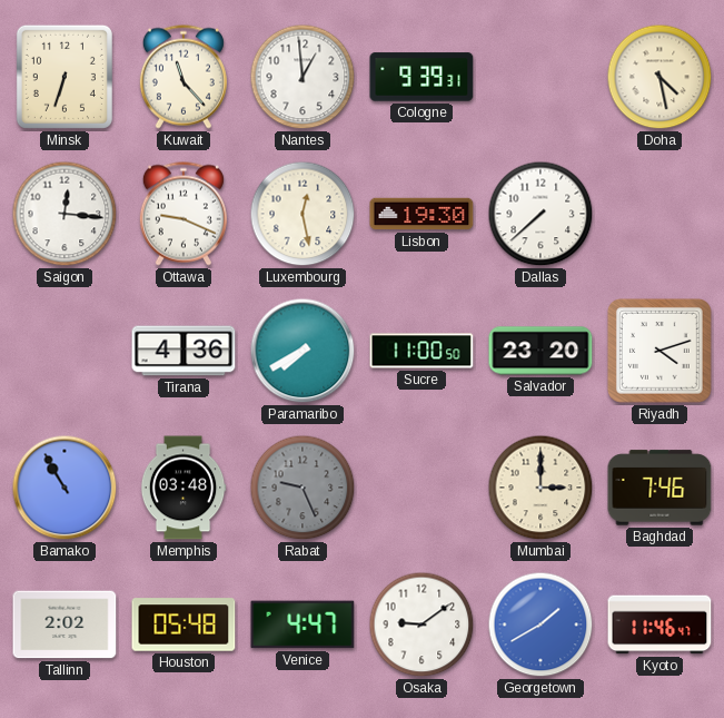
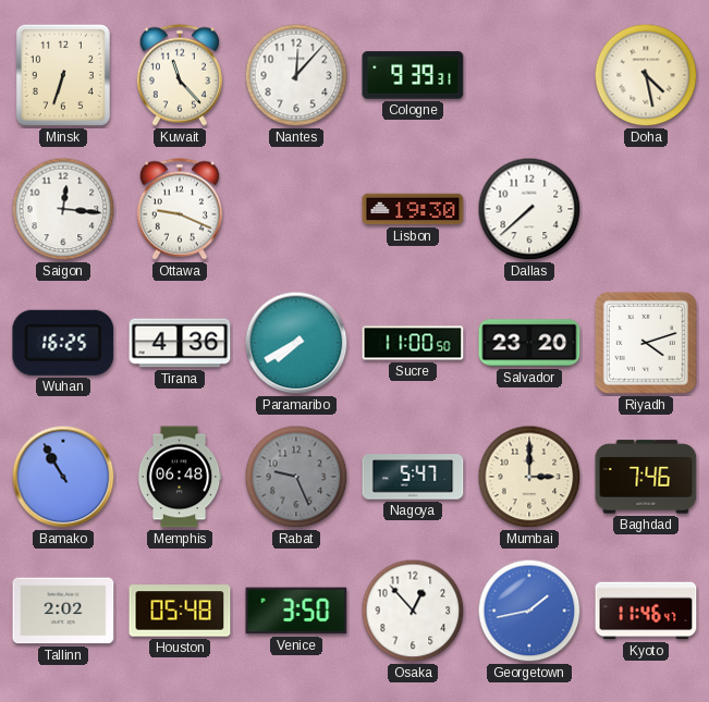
Nantes: 12:59 -> 12:07 (296, 75)
Luxembourg: 12:28 -> none (303, 214)
Wuhan: none -> 16:25 (63, 343)
Memphis: 03:48 -> 06:48 (180, 477)
Nagoya: none -> 5:47 (413, 477)
Venice: 4:47 -> 3:50 (296, 611)
Osaka: 9:09 -> 12:53 (413, 611)
Georgetown: 1:40 -> 1:43 (529, 611)
